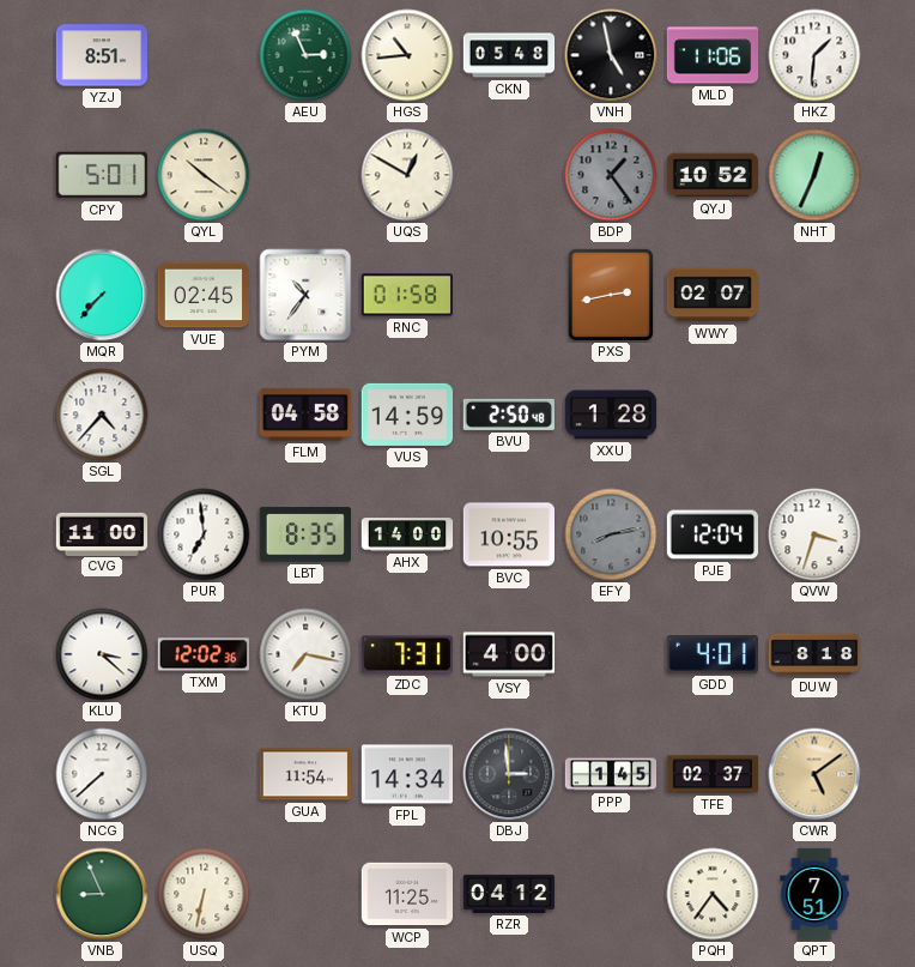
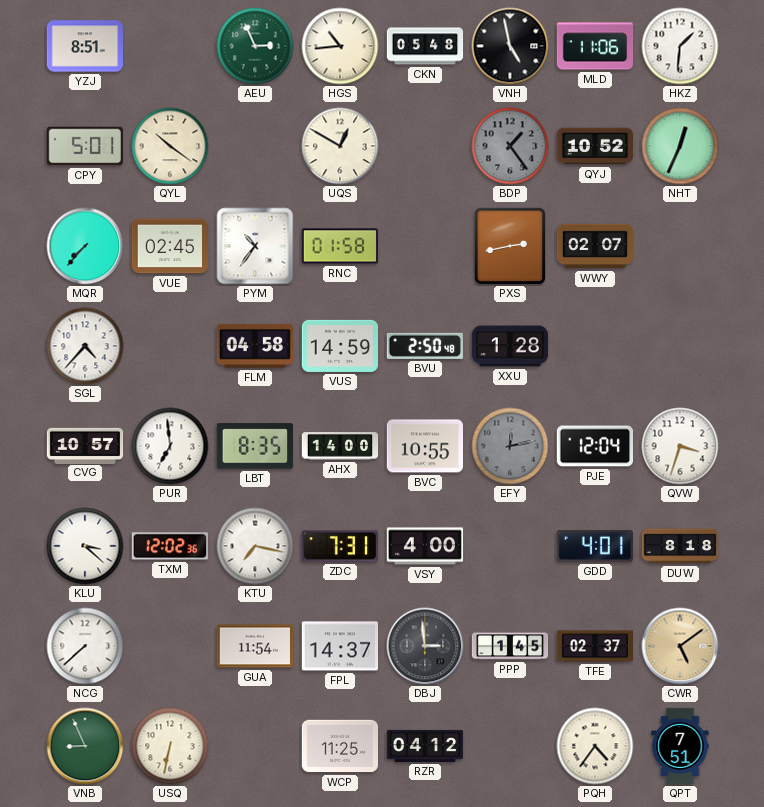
CVG: 11:00 -> 10:57 (85, 445)
EFY: 8:13 -> 12:13 (510, 446)
FPL: 14:34 -> 14:37 (339, 646)
